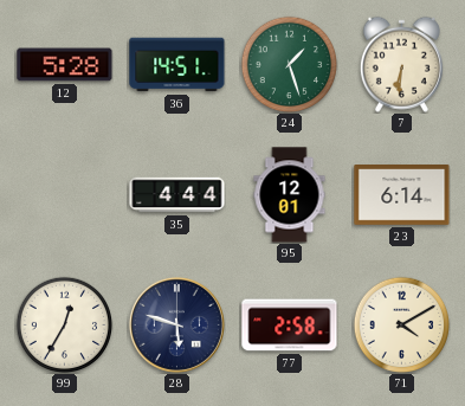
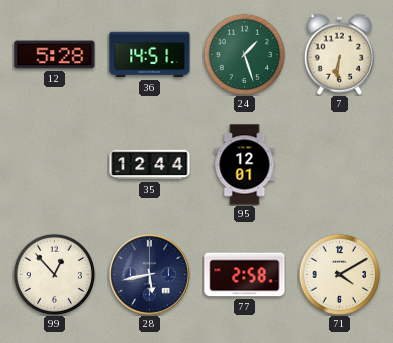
35: 4:44 -> 12:44 (150, 165)
23: 6:14 -> none (402, 195)
99: 12:35 -> 12:53 (54, 274)
28: 5:48 -> 5:43 (149, 274)
